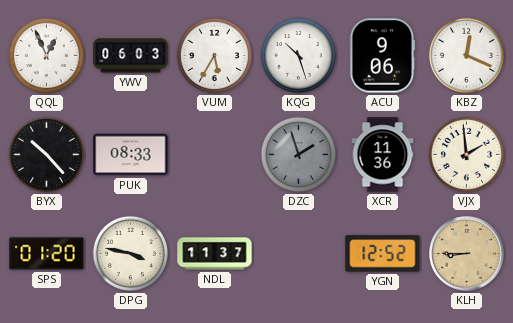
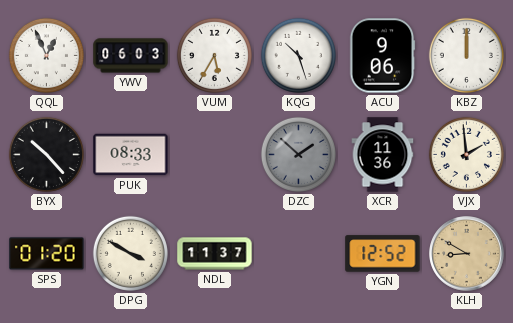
KBZ: 12:19 -> 12:00 (466, 55)
DZC: 1:57 -> 1:52 (298, 154)
DPG: 3:47 -> 3:50 (130, 253)
KLH: 8:45 -> 8:50 (467, 254)
